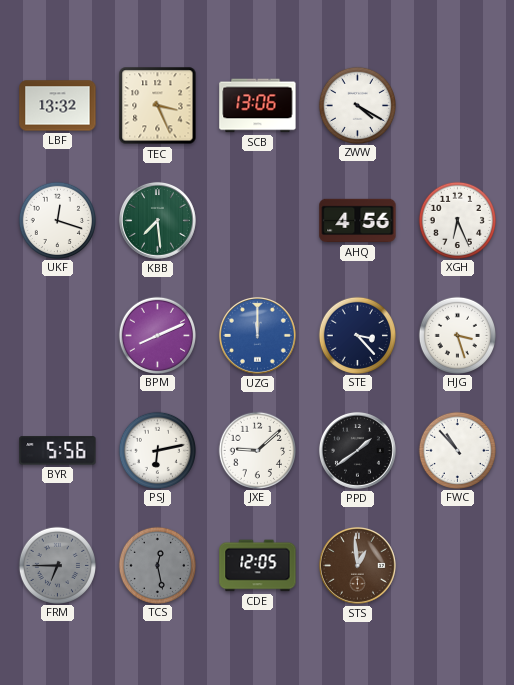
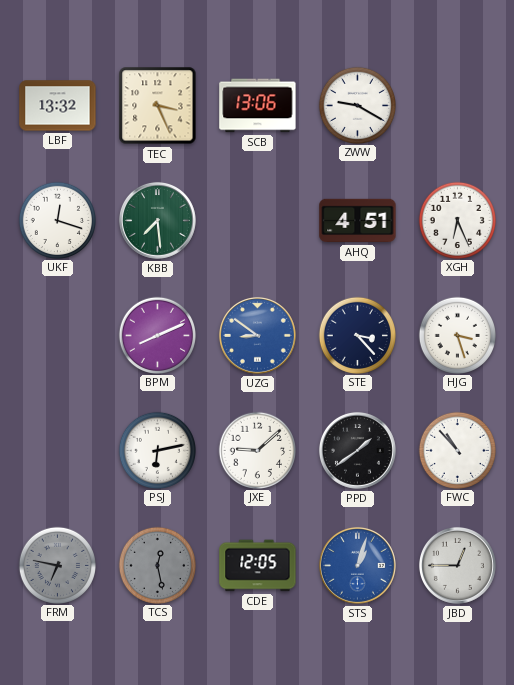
ZWW: 4:20 -> 9:20 (357, 105)
AHQ: 4:56 -> 4:51 (358, 221)
UZG: 12:00 -> 8:51 (257, 335)
BYR: 5:56 -> none (58, 451)
FRM: 6:45 -> 6:47 (57, 565)
STS: 12:59 -> 1:03 (357, 565)
STS dial: brown -> blue (357, 565)
JBD: none -> 12:45 (457, 565)
